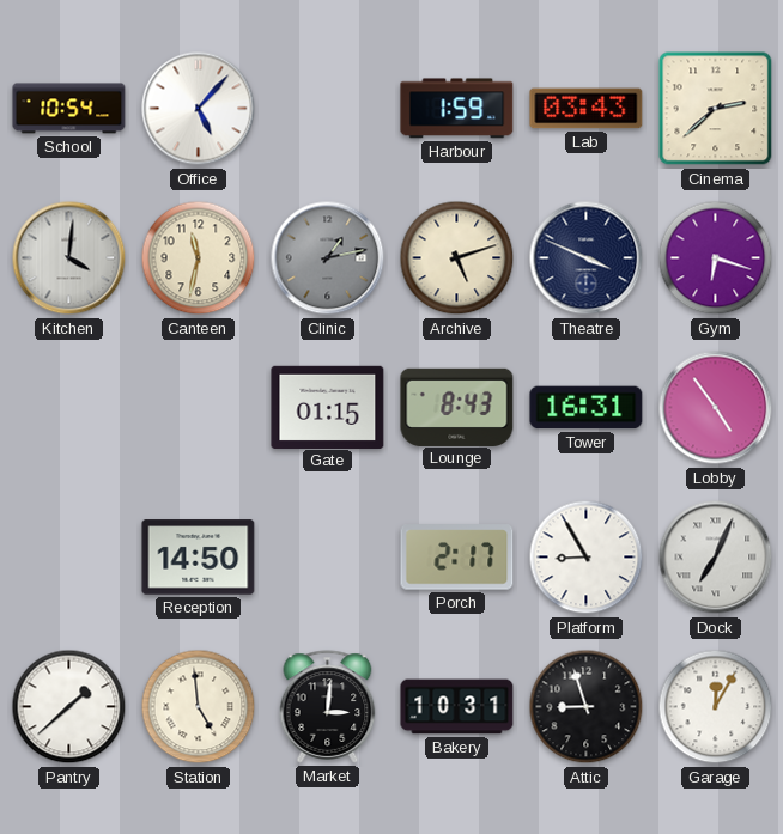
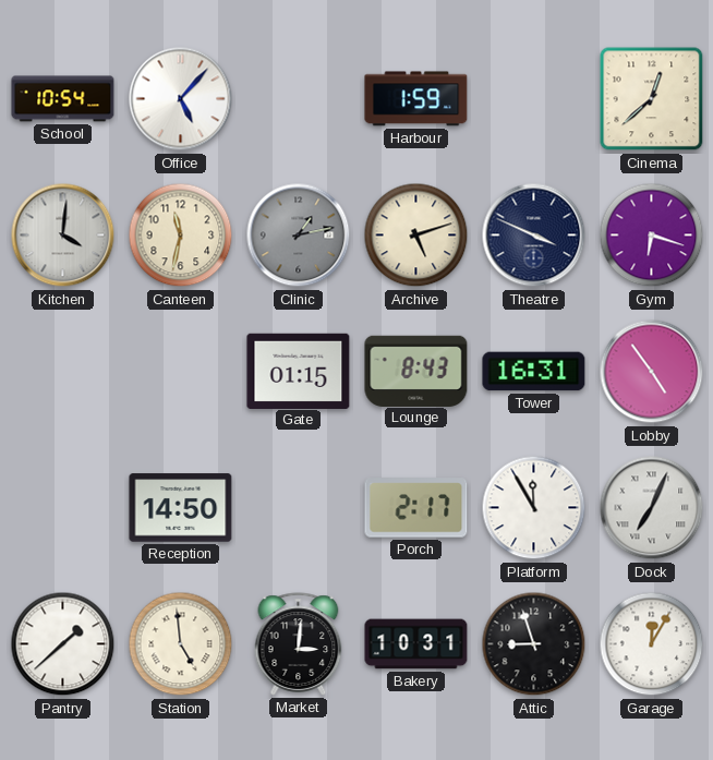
Lab: 03:43 -> none (587, 109)
Cinema: 2:38 -> 12:38 (652, 99)
Platform: 8:55 -> 11:55 (534, 508)
